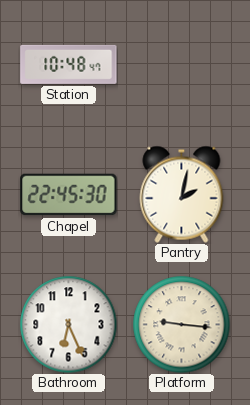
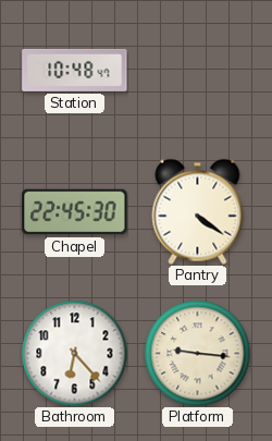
Pantry: 2:02 -> 4:21 (198, 211)
Bathroom: 6:26 -> 6:23 (74, 353)
